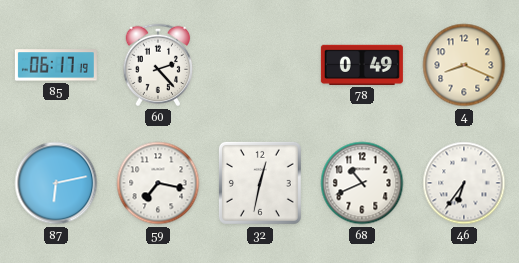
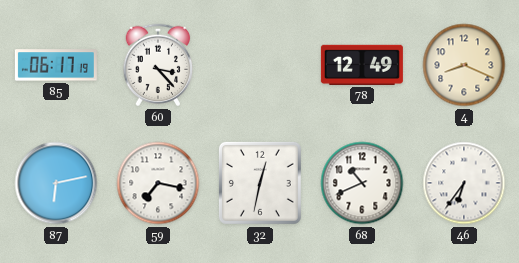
60: 2:23 -> 3:23 (158, 65)
78: 0:49 -> 12:49 (362, 65)
